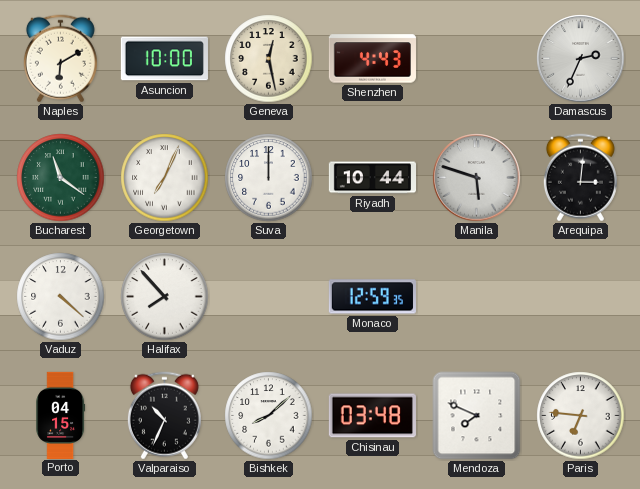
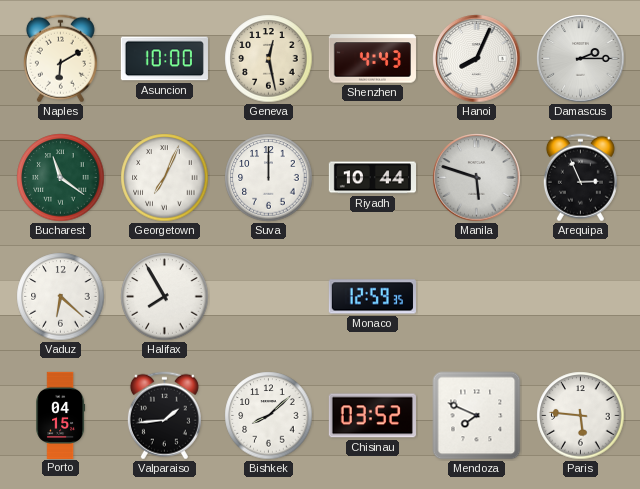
Hanoi: none -> 8:04 (477, 59)
Damascus: 2:34 -> 2:15 (581, 59)
Arequipa: 3:01 -> 2:56 (580, 178)
Vaduz: 4:22 -> 6:22 (61, 297)
Halifax: 7:53 -> 7:55 (165, 297)
Valparaiso: 10:34 -> 1:44 (164, 416)
Chisinau: 03:48 -> 03:52 (372, 416)
Paris: 6:46 -> 5:46 (581, 416)
